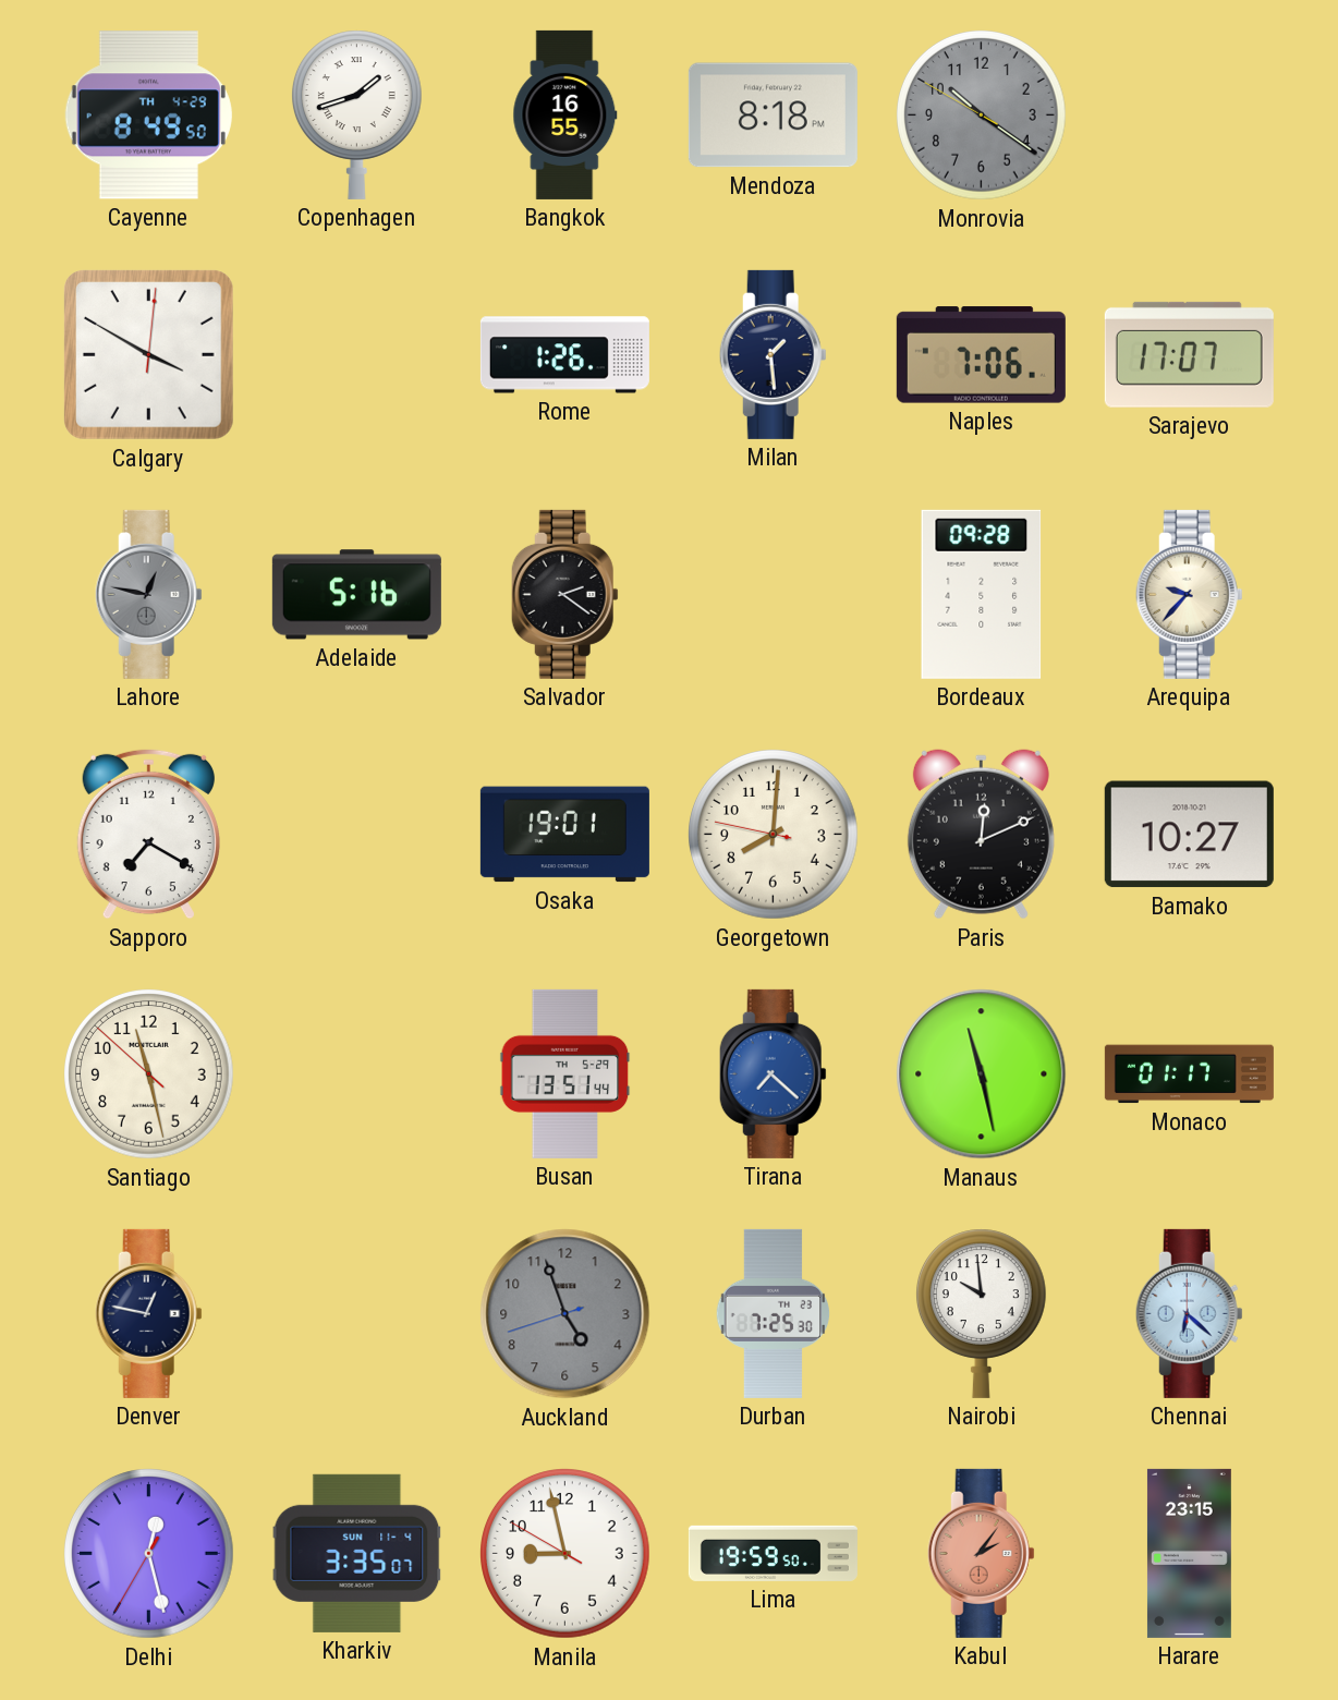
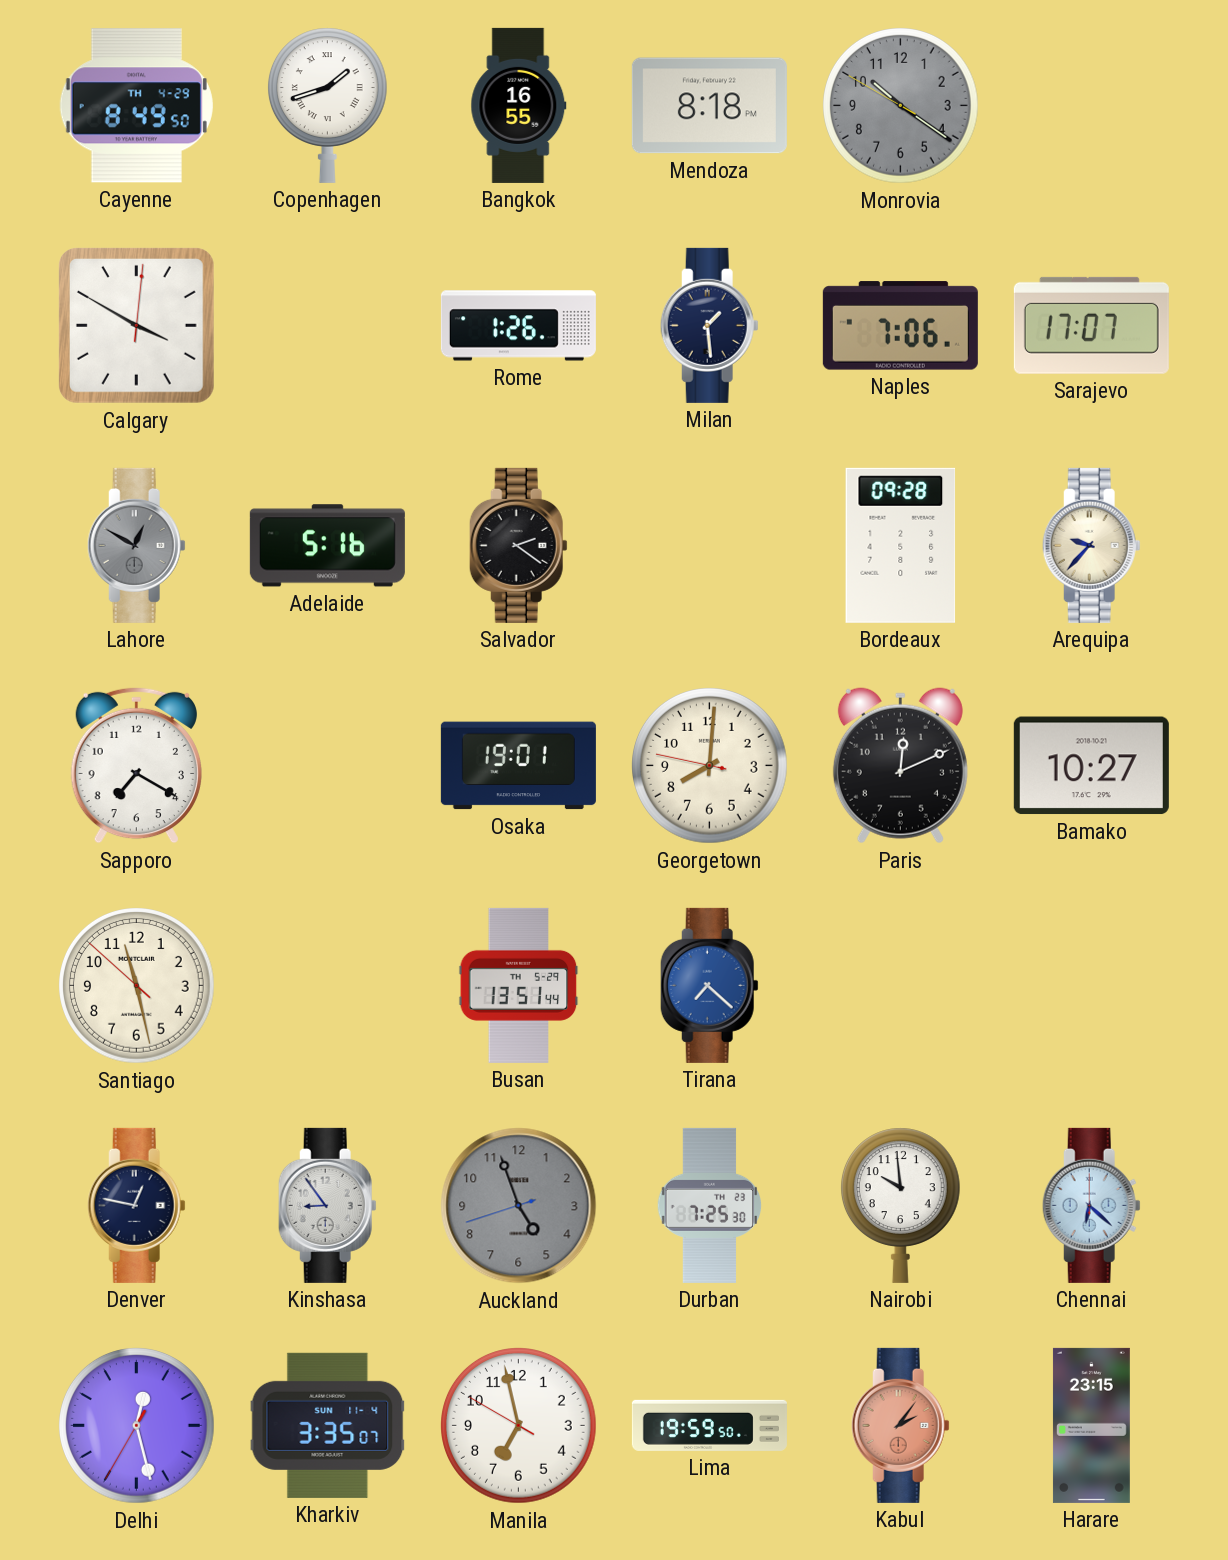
Lahore: 12:47 -> 12:50 (136, 545)
Manaus: 11:28 -> none (982, 1074)
Monaco: 01:17 -> none (1189, 1074)
Kinshasa: none -> 8:54 (327, 1205)
Manila: 8:57 -> 6:57 (519, 1426)
